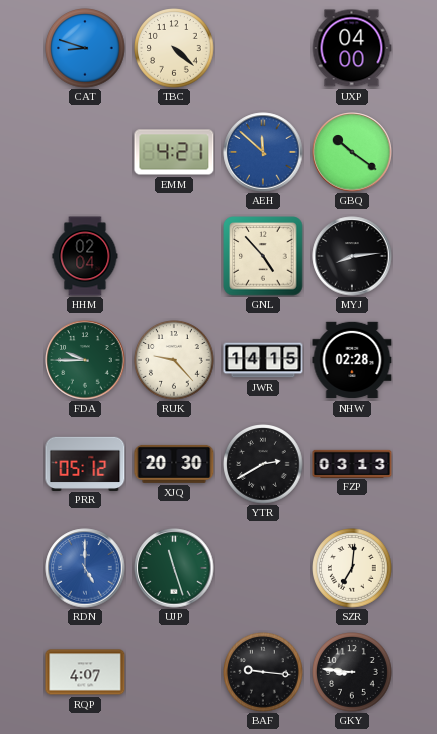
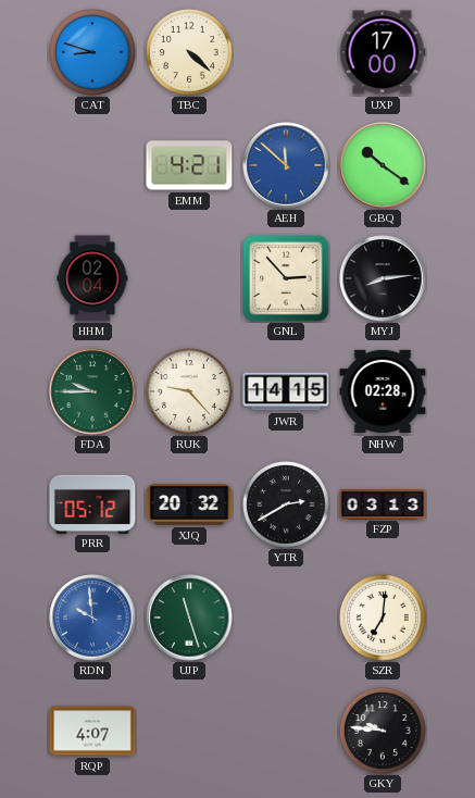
UXP: 04:00 -> 17:00 (383, 52)
GNL: 4:53 -> 2:53 (286, 278)
XJQ: 20:30 -> 20:32 (189, 504)
RDN: 5:00 -> 9:59 (92, 618)
BAF: 9:16 -> none (263, 672)
GKY: 8:46 -> 9:46 (383, 731)
